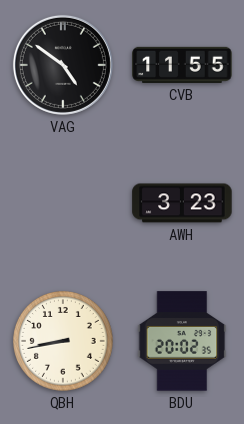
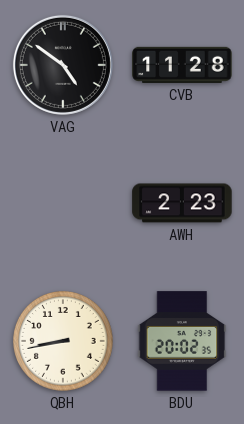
CVB: 11:55 -> 11:28 (182, 65)
AWH: 3:23 -> 2:23 (182, 203)
